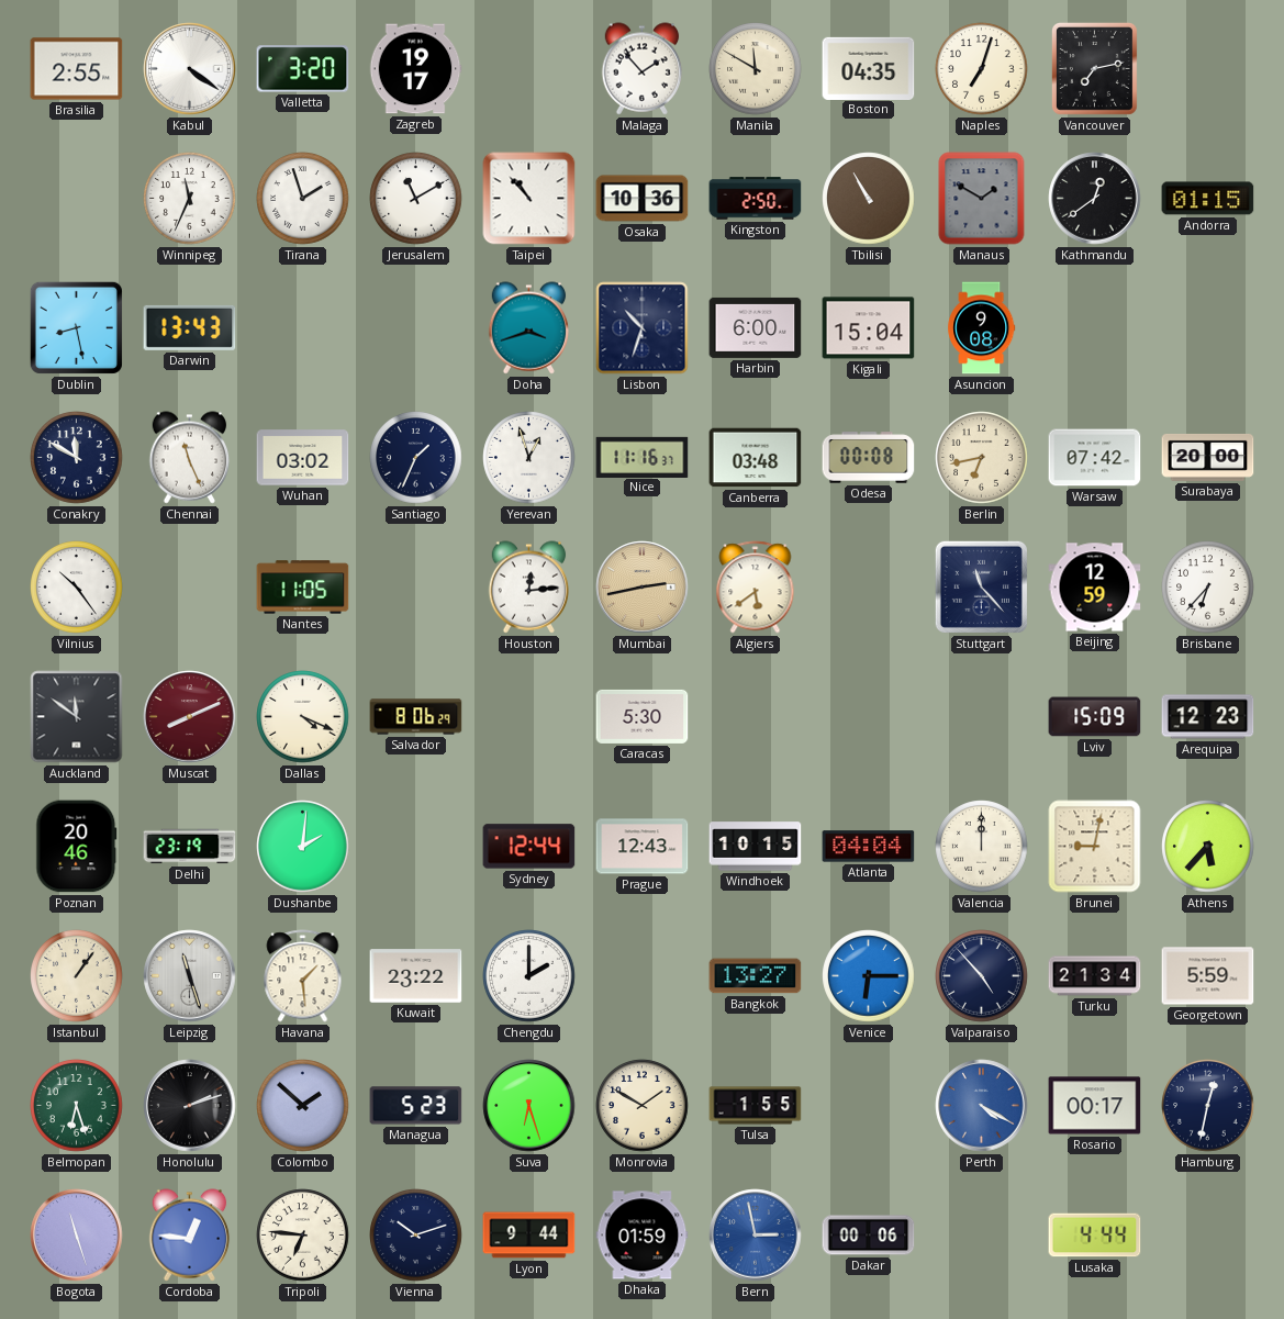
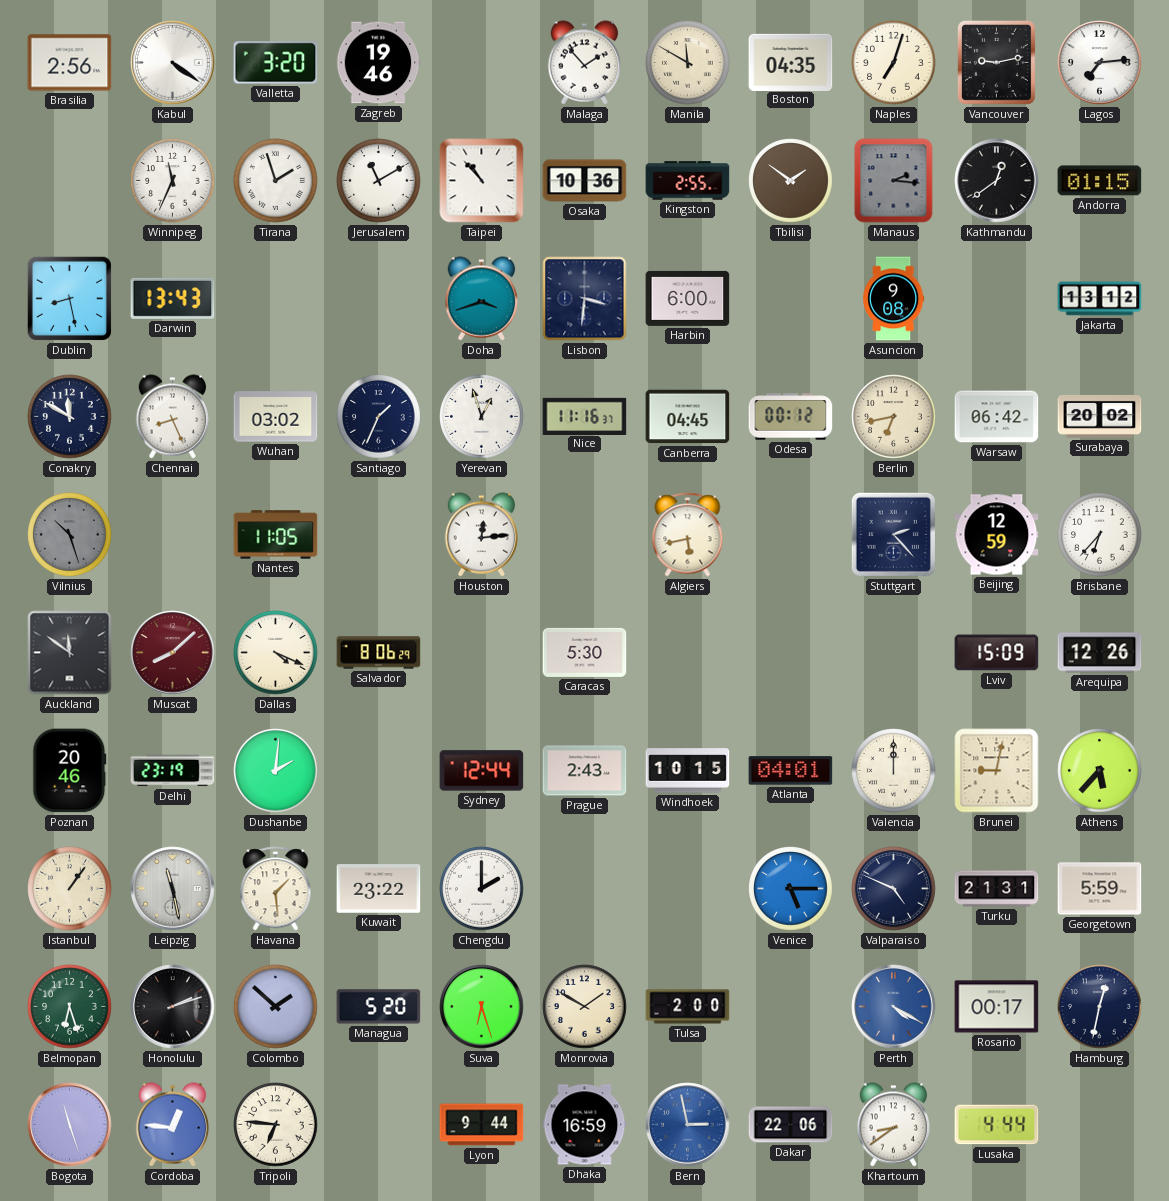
Brasilia: 2:55 -> 2:56 (70, 63)
Zagreb: 19:17 -> 19:46 (378, 63)
Vancouver: 7:13 -> 9:13 (996, 62)
Lagos: none -> 7:14 (1100, 63)
Kingston: 2:50 -> 2:55 (688, 181)
Tbilisi: 10:55 -> 1:51 (791, 181)
Manaus: 1:50 -> 2:16 (894, 181)
Lisbon: 10:33 -> 3:31 (585, 299)
Kigali: 15:04 -> none (869, 328)
Jakarta: none -> 13:12 (1100, 299)
Chennai: 11:26 -> 8:26 (173, 417)
Canberra: 03:48 -> 04:45 (688, 417)
Odesa: 00:08 -> 00:12 (791, 417)
Warsaw: 07:42 -> 06:42 (997, 417)
Surabaya: 20:00 -> 20:02 (1100, 416)
Vilnius: 10:24 -> 10:27 (70, 535)
Vilnius dial: white -> grey (70, 535)
Mumbai: 2:43 -> none (643, 588)
Algiers: 5:39 -> 5:43 (688, 535)
Stuttgart: 11:23 -> 2:23 (893, 534)
Muscat: 8:11 -> 8:08 (173, 653)
Arequipa: 12:23 -> 12:26 (1100, 653)
Prague: 12:43 -> 2:43 (585, 771)
Atlanta: 04:04 -> 04:01 (791, 771)
Leipzig: 11:27 -> 11:28 (173, 889)
Bangkok: 13:27 -> none (756, 976)
Venice: 6:15 -> 5:15 (791, 889)
Valparaiso: 4:53 -> 4:49 (894, 889)
Turku: 21:34 -> 21:31 (997, 889)
Managua: 5:23 -> 5:20 (379, 1007)
Tulsa: 1:55 -> 2:00 (688, 1007)
Vienna: 10:12 -> none (416, 1236)
Dhaka: 01:59 -> 16:59 (585, 1125)
Dakar: 00:06 -> 22:06 (791, 1125)
Khartoum: none -> 8:39 (894, 1125)
